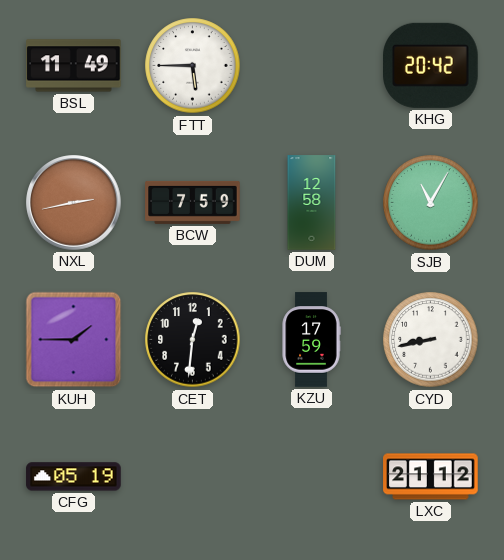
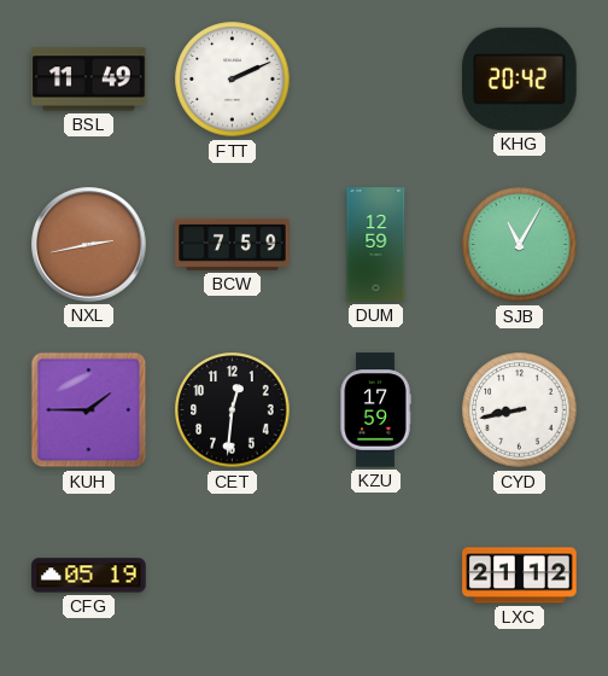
FTT: 5:45 -> 2:11 (233, 80)
DUM: 12:58 -> 12:59 (376, 245)
